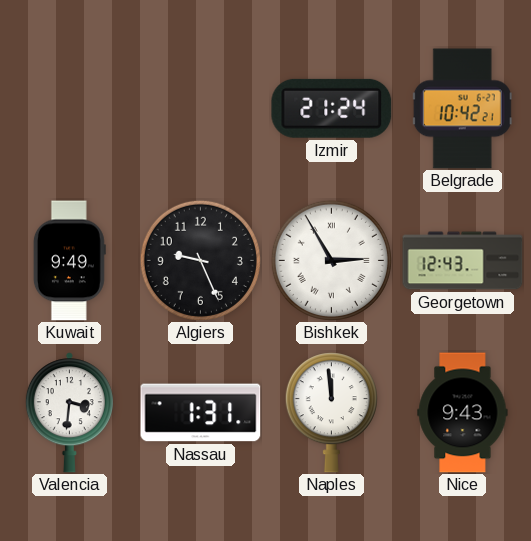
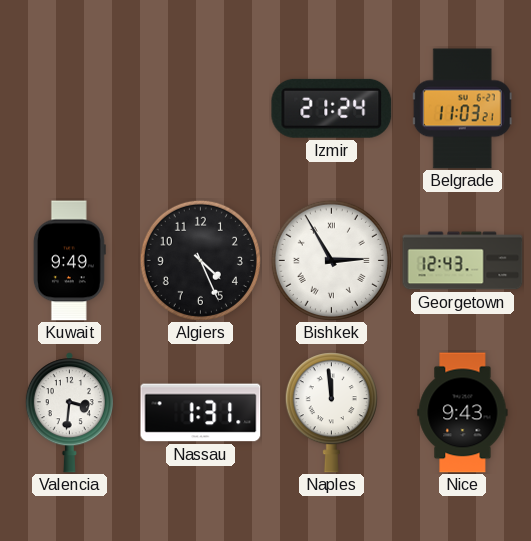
Belgrade: 10:42 -> 11:03 (462, 109)
Algiers: 9:26 -> 4:26 (200, 260)
